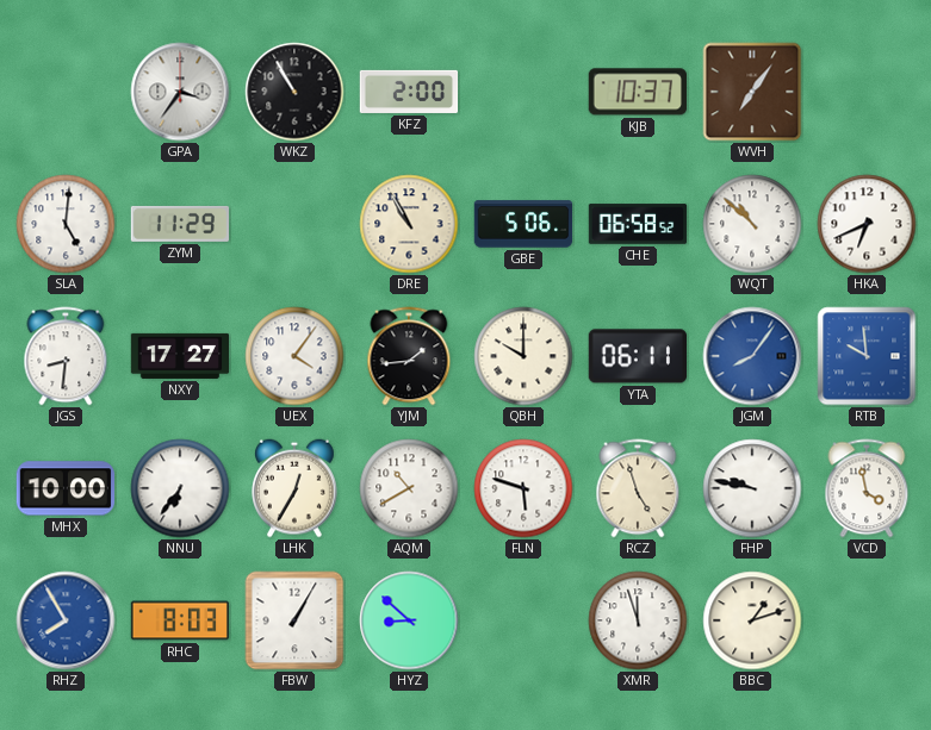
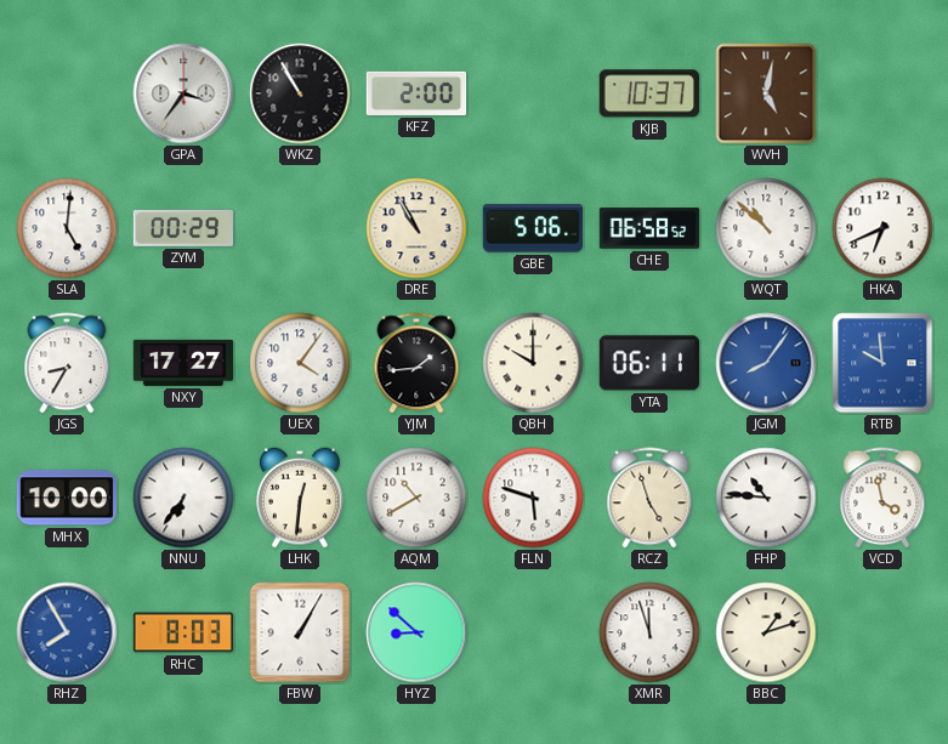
WVH: 7:06 -> 5:02 (766, 93)
ZYM: 11:29 -> 00:29 (182, 228)
JGS: 8:31 -> 8:35 (67, 363)
LHK: 12:35 -> 12:31 (301, 498)
FHP: 9:47 -> 10:46 (766, 498)
